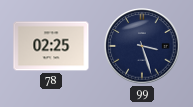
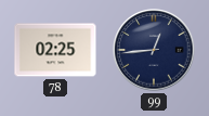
99: 3:27 -> 12:44 (154, 50)
